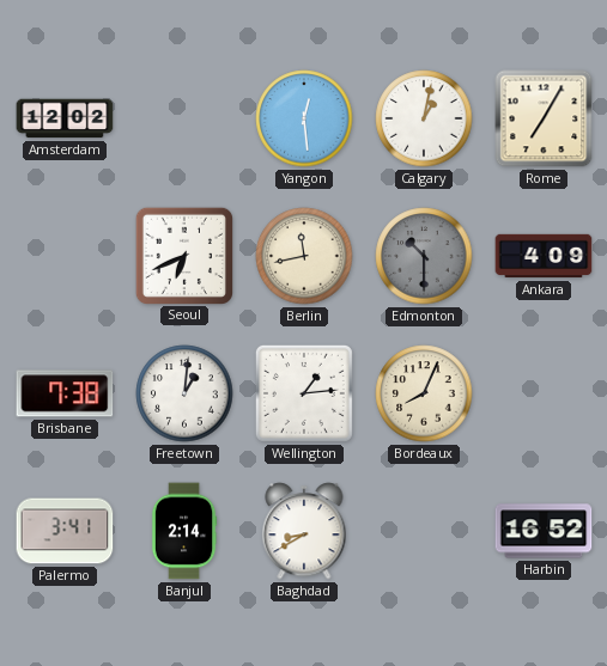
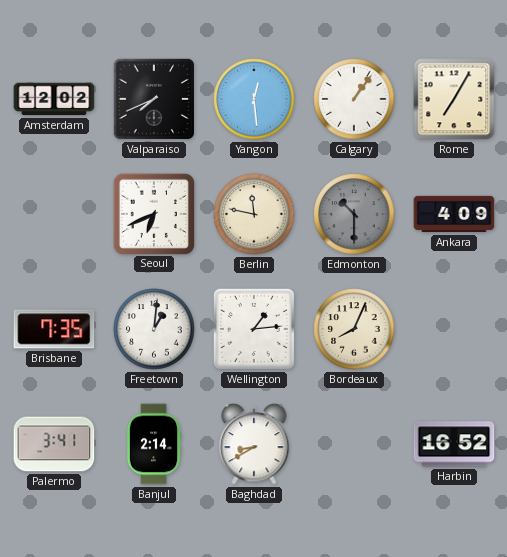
Valparaiso: none -> 7:41 (154, 99)
Calgary: 1:02 -> 1:06 (354, 99)
Berlin: 11:43 -> 11:47 (254, 214)
Brisbane: 7:38 -> 7:35 (54, 329)
